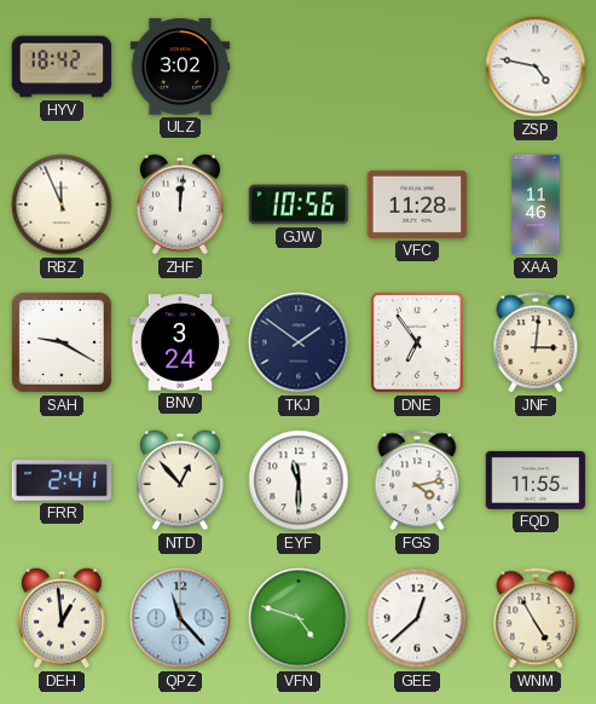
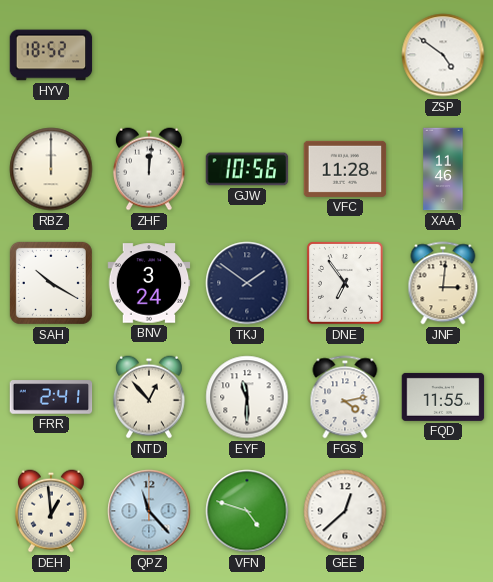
HYV: 18:42 -> 18:52 (51, 55)
ULZ: 3:02 -> none (180, 67)
ZSP: 4:47 -> 4:51 (443, 55)
RBZ: 11:56 -> 12:00 (51, 169)
SAH: 9:20 -> 10:20 (51, 283)
WNM: 4:55 -> none (536, 618)
